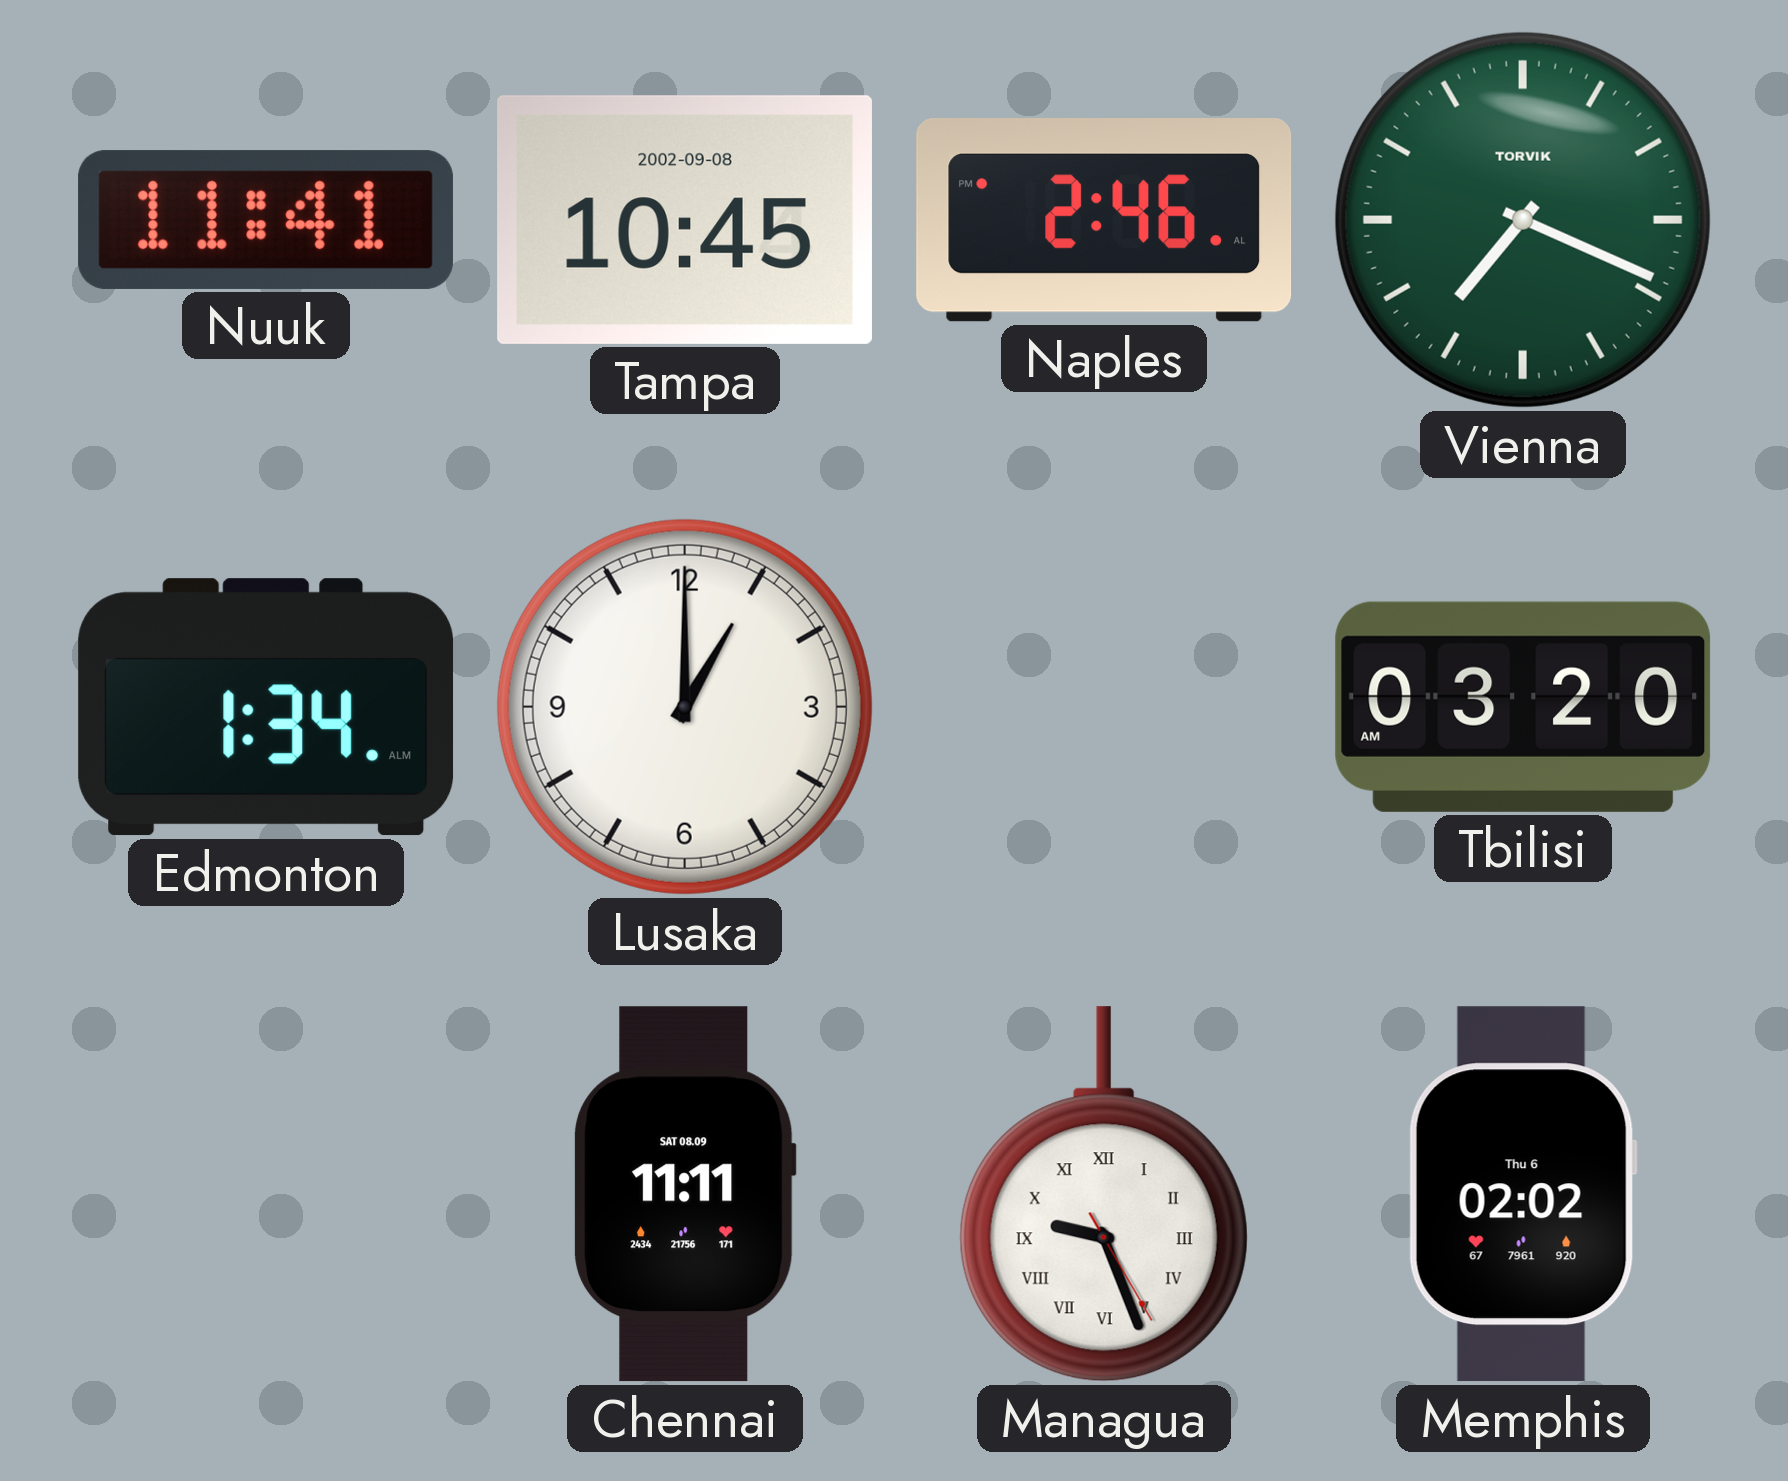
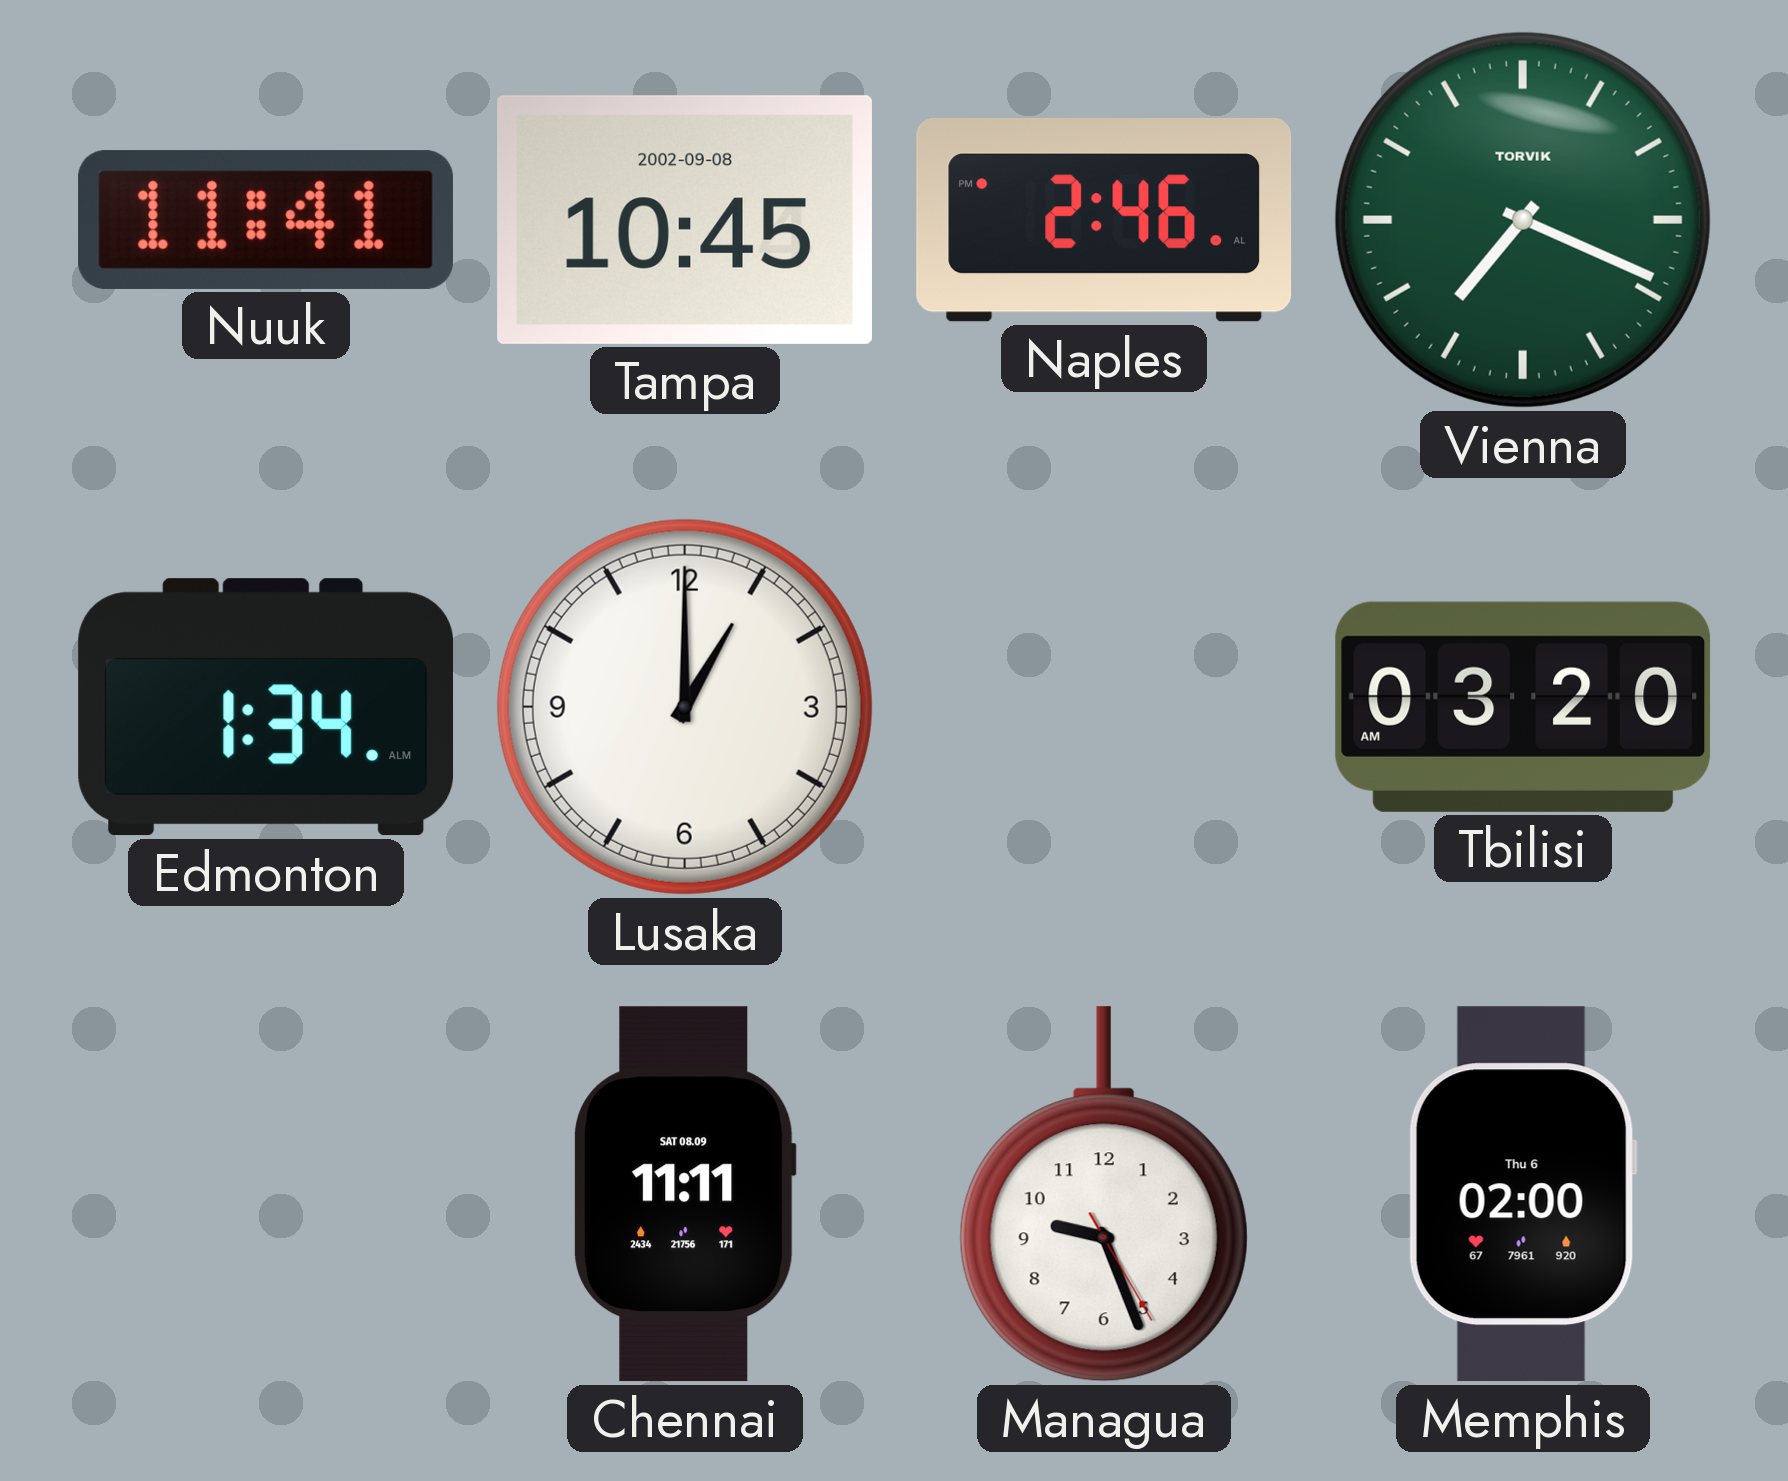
Managua numerals: Roman -> Arabic (1104, 1194)
Memphis: 02:02 -> 02:00 (1523, 1194)
